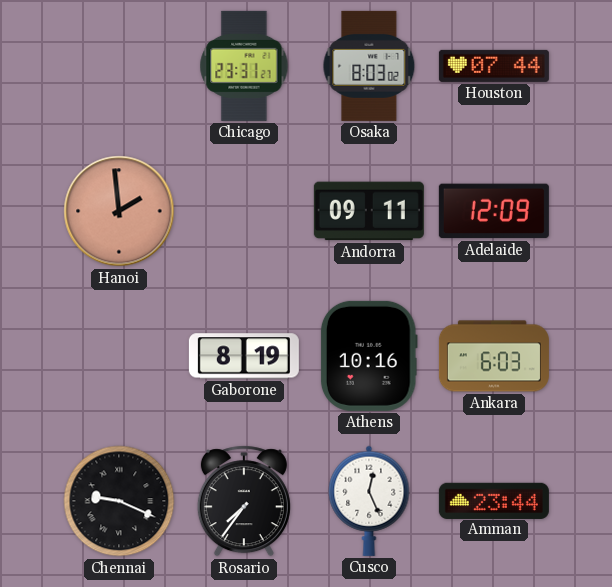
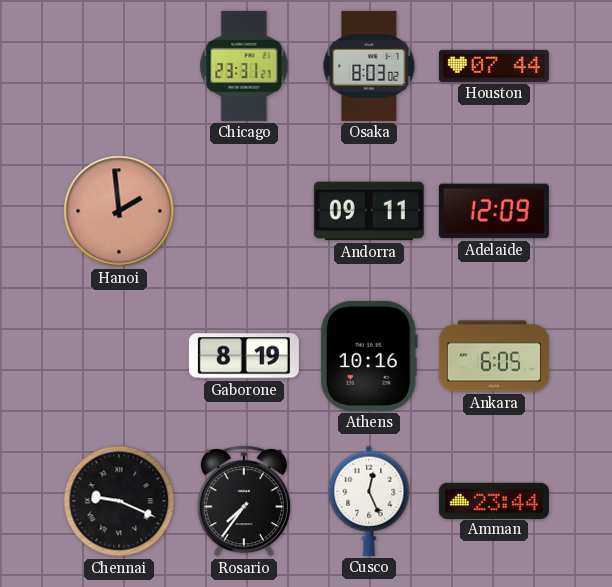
Ankara: 6:03 -> 6:05 (494, 356)
